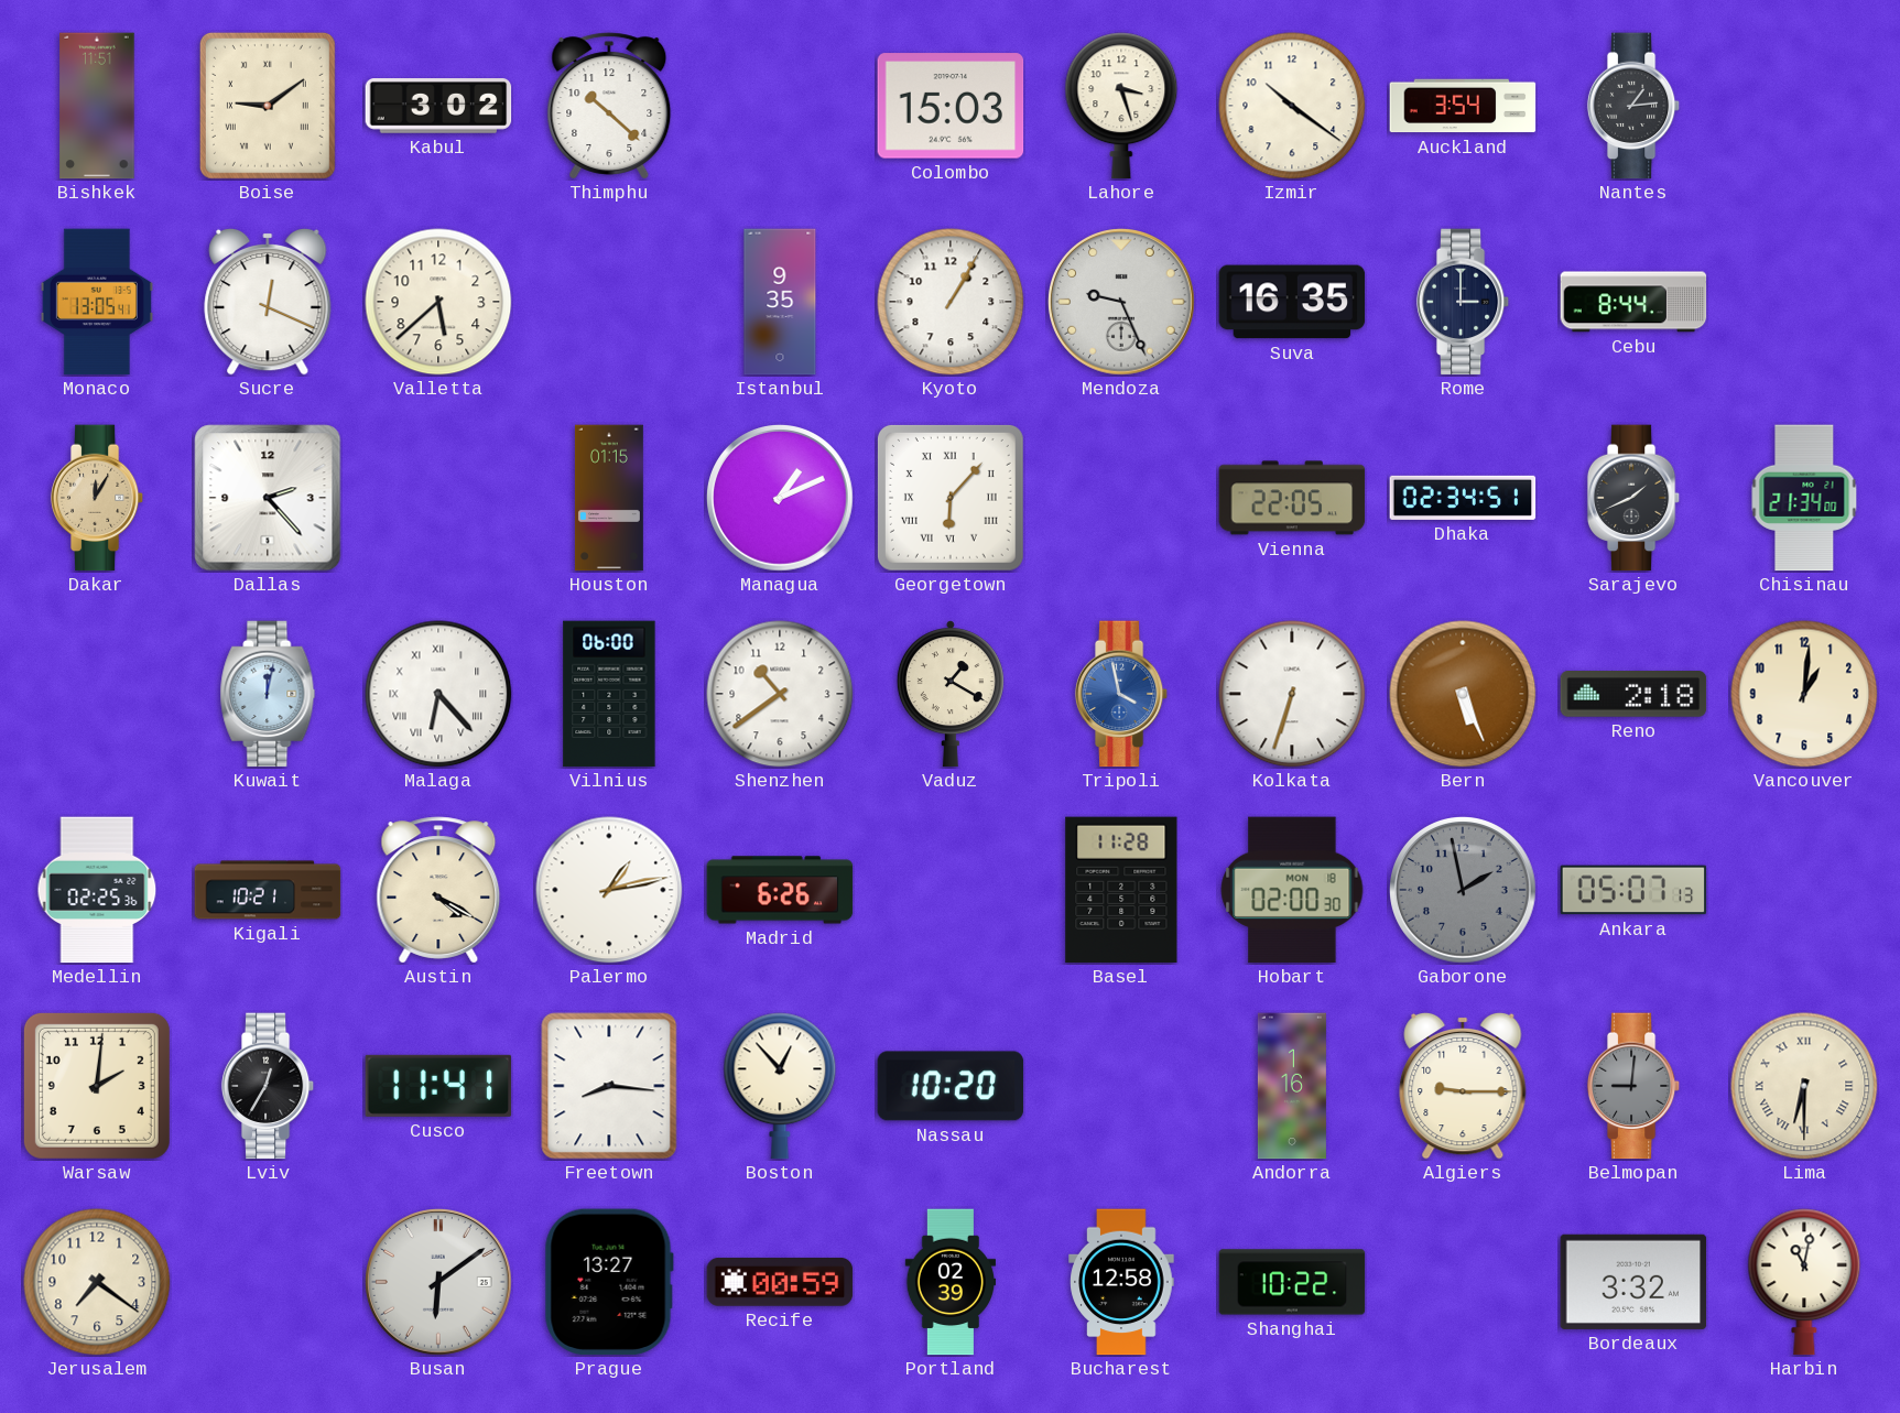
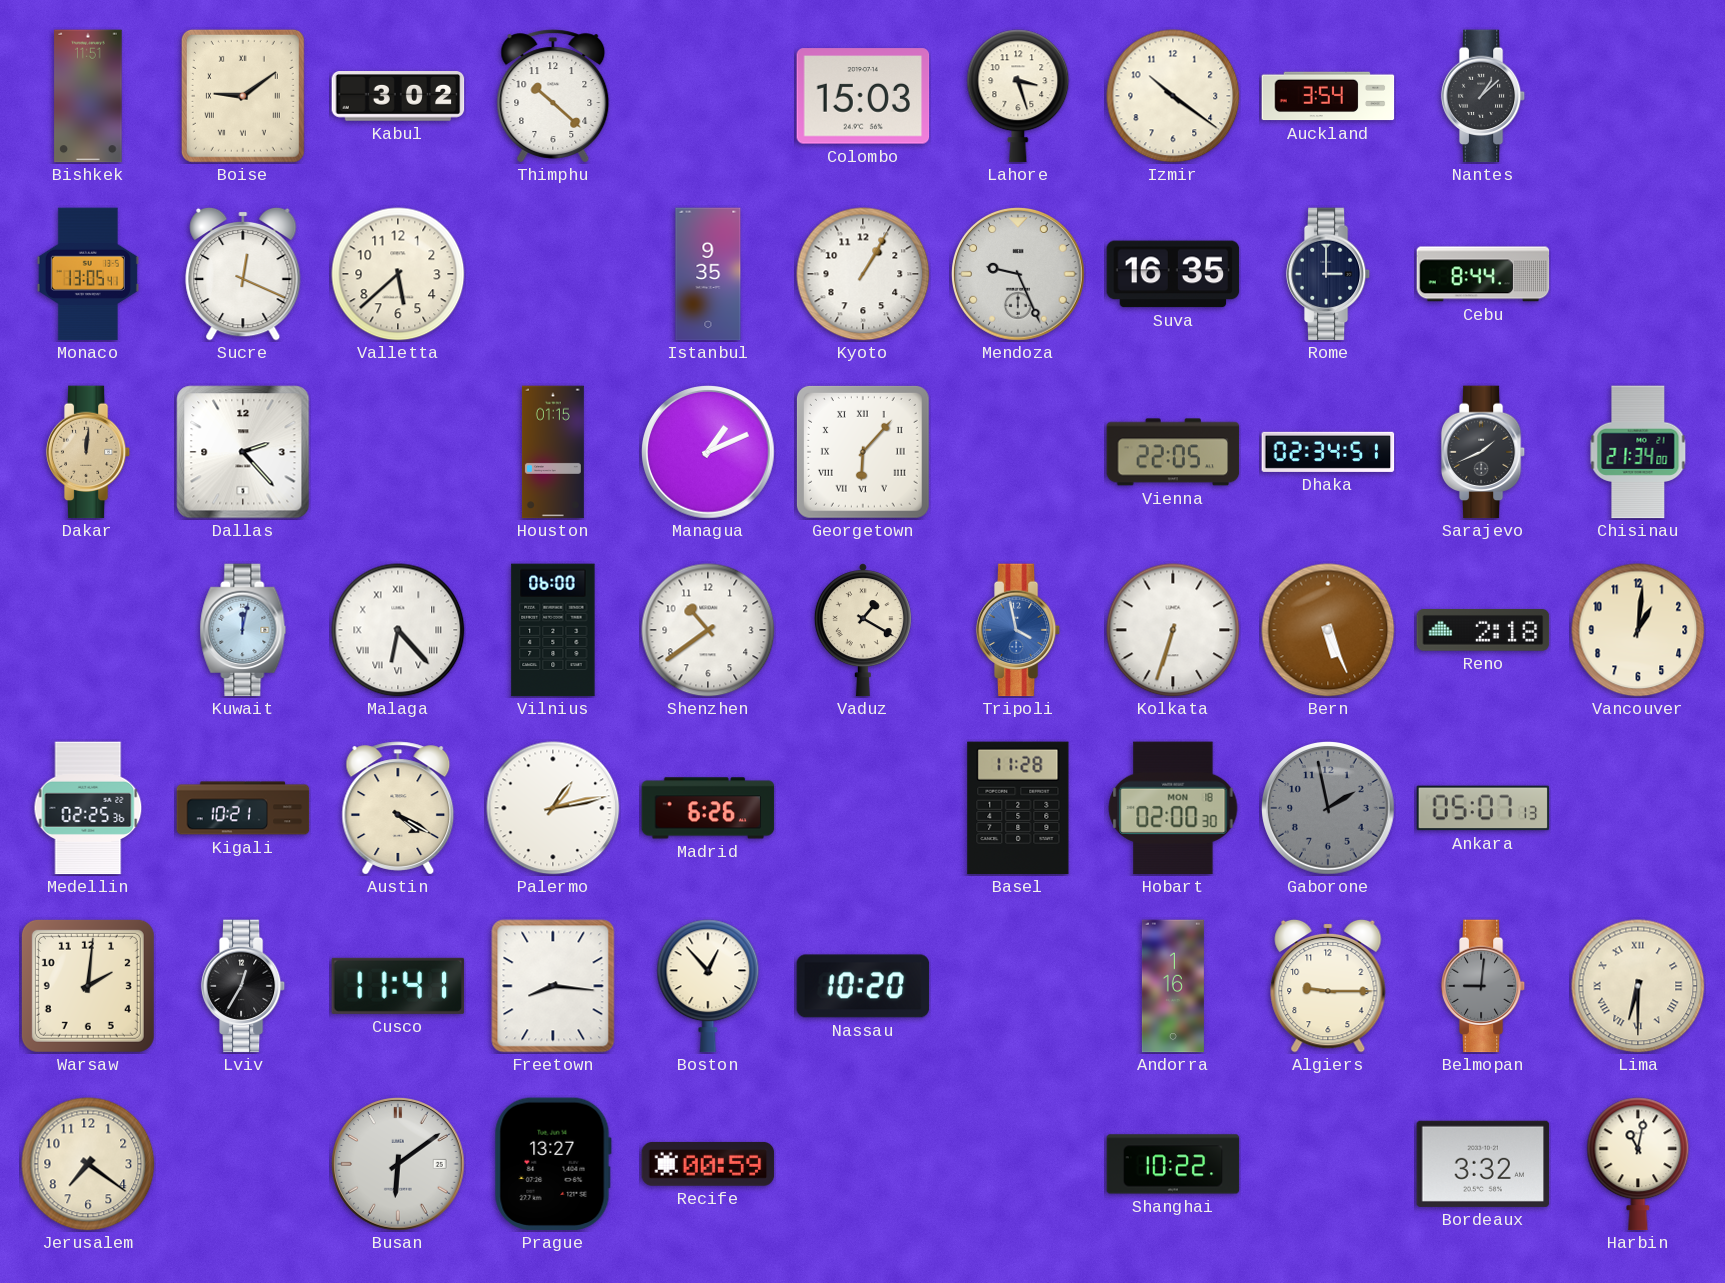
Nantes: 1:14 -> 1:08 (1483, 96)
Dakar: 12:05 -> 12:01 (88, 452)
Portland: 02:39 -> none (951, 1282)
Bucharest: 12:58 -> none (1121, 1282)
